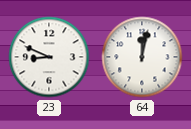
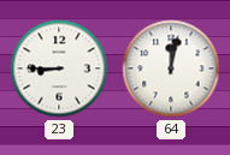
23: 8:49 -> 8:45 (59, 68)
